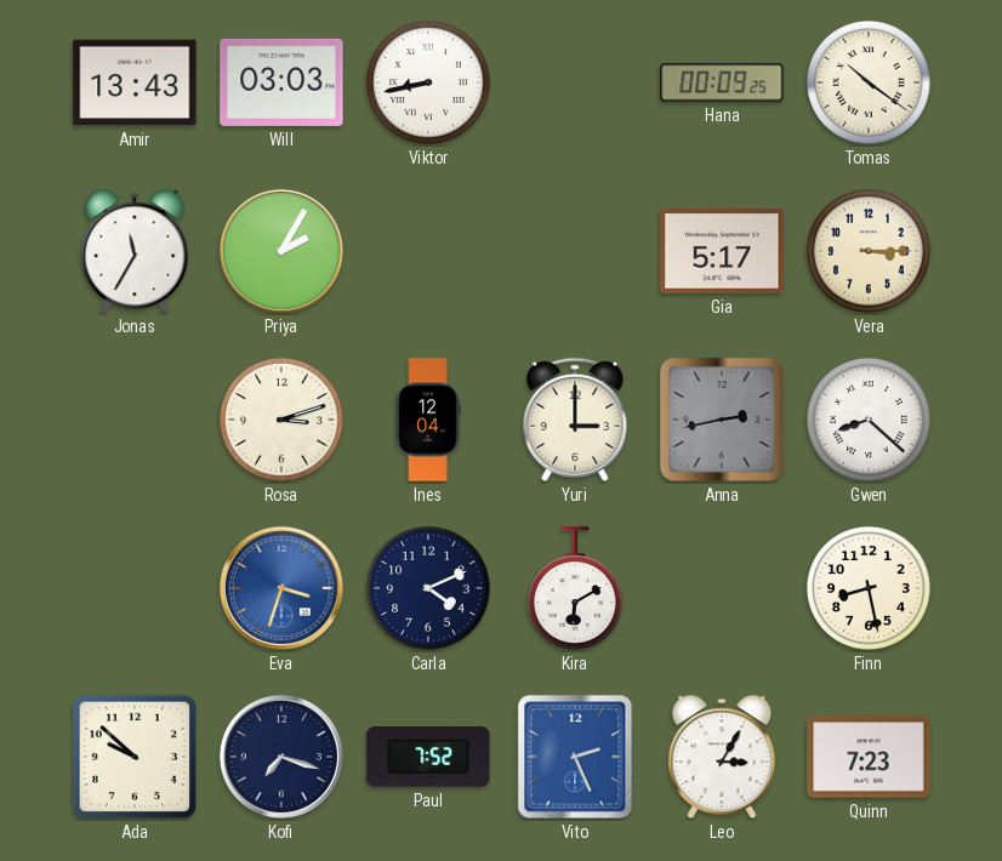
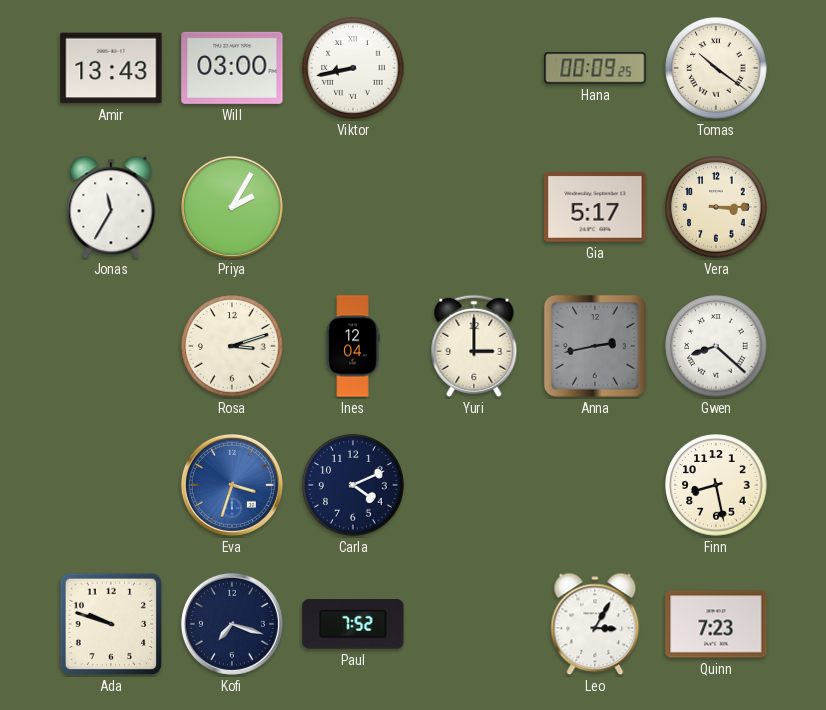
Will: 03:03 -> 03:00 (232, 68)
Kira: 6:10 -> none (576, 588)
Ada: 9:52 -> 9:48 (111, 624)
Vito: 2:26 -> none (575, 757)
